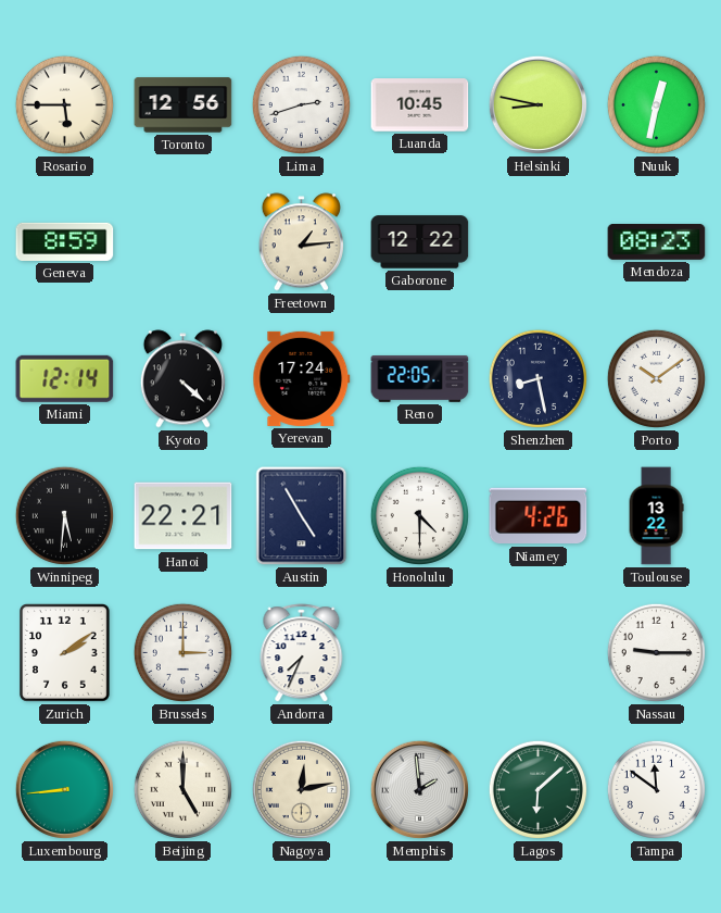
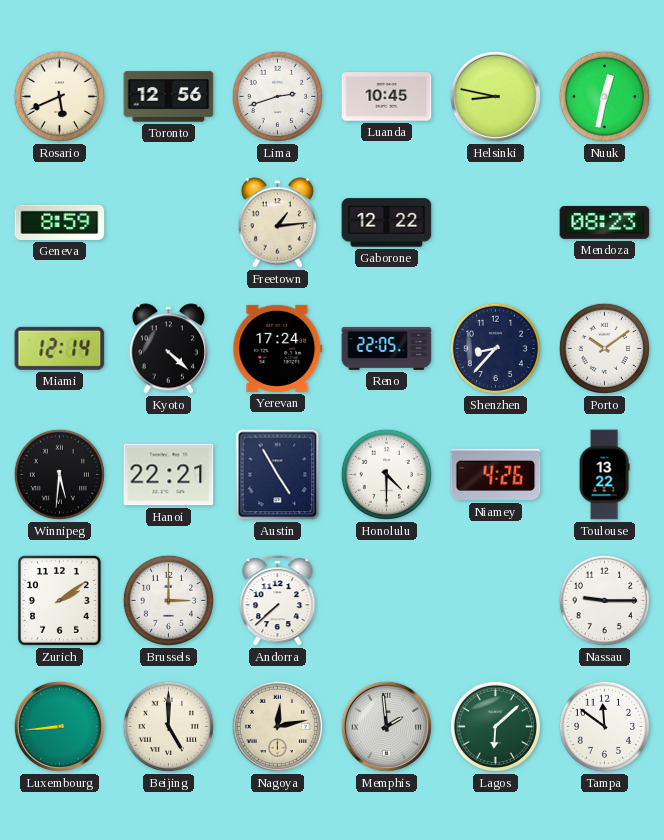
Rosario: 5:45 -> 5:41 (59, 96)
Shenzhen: 8:28 -> 8:37 (495, 348)
Andorra: 7:34 -> 7:38 (278, 601)
